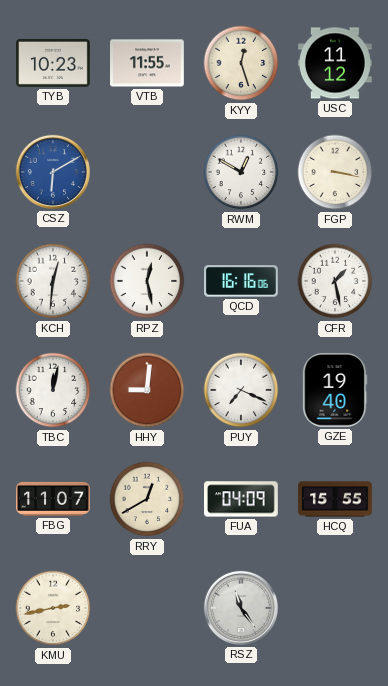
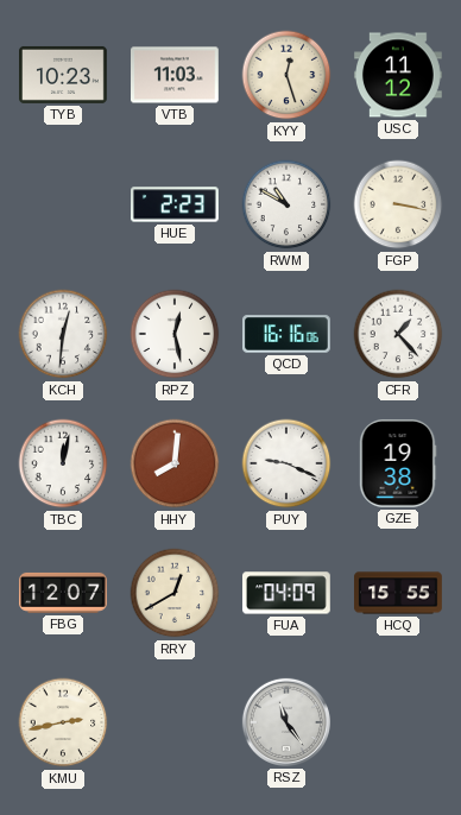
VTB: 11:55 -> 11:03 (176, 75)
CSZ: 6:10 -> none (53, 172)
HUE: none -> 2:23 (176, 204)
RWM: 12:50 -> 10:50 (286, 204)
CFR: 1:28 -> 1:23 (398, 334)
HHY: 9:01 -> 8:01 (175, 463)
PUY: 7:19 -> 9:19 (286, 463)
GZE: 19:40 -> 19:38 (398, 463)
FBG: 11:07 -> 12:07 (64, 593)
